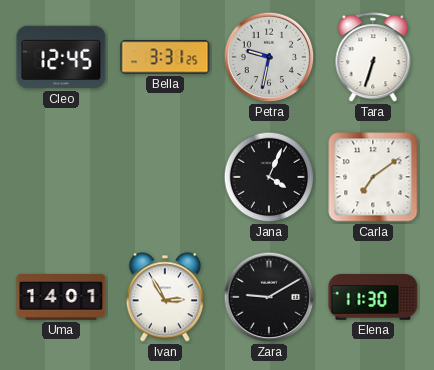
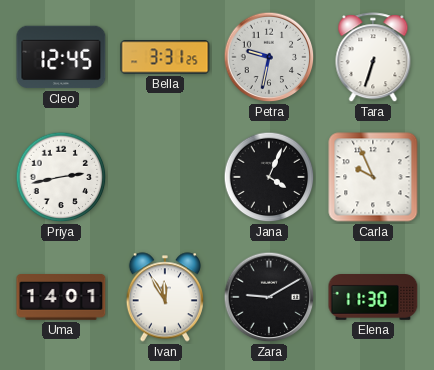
Priya: none -> 2:43 (61, 177)
Carla: 7:09 -> 9:56 (373, 177)
Ivan: 2:55 -> 11:55 (165, 297)
